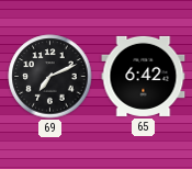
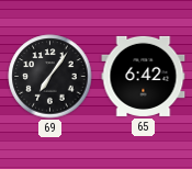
69: 7:11 -> 7:06 (50, 77)
